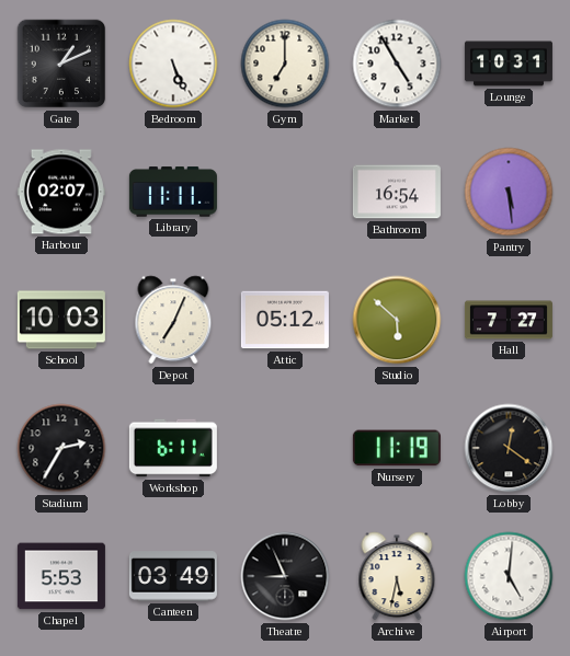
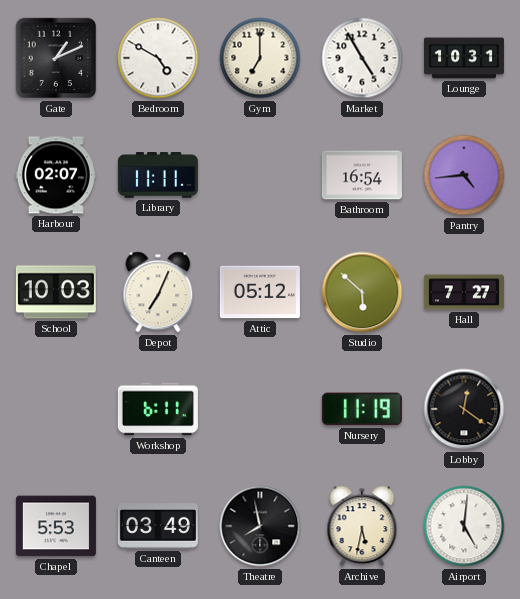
Bedroom: 5:26 -> 4:50 (158, 58)
Pantry: 5:29 -> 4:44 (464, 175)
Stadium: 2:35 -> none (61, 448)
Theatre: 8:56 -> 7:58 (260, 526)
